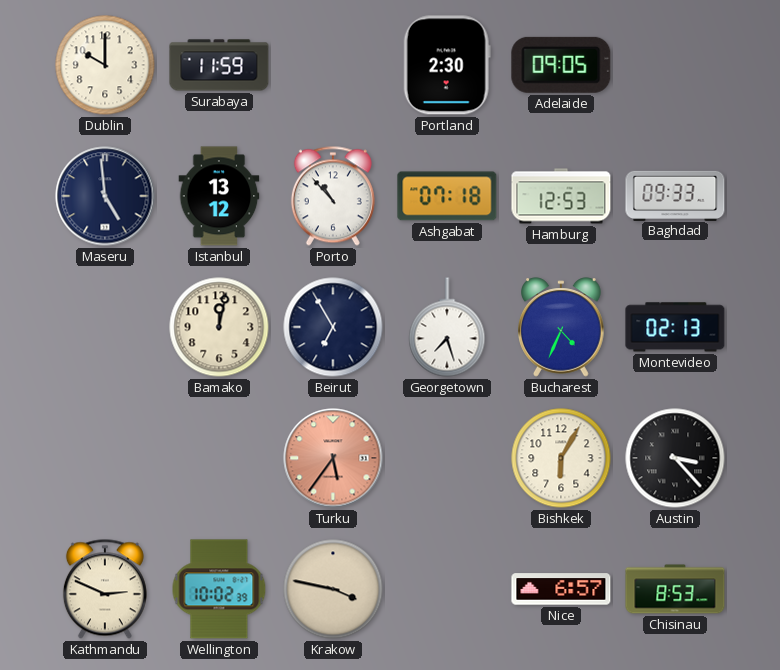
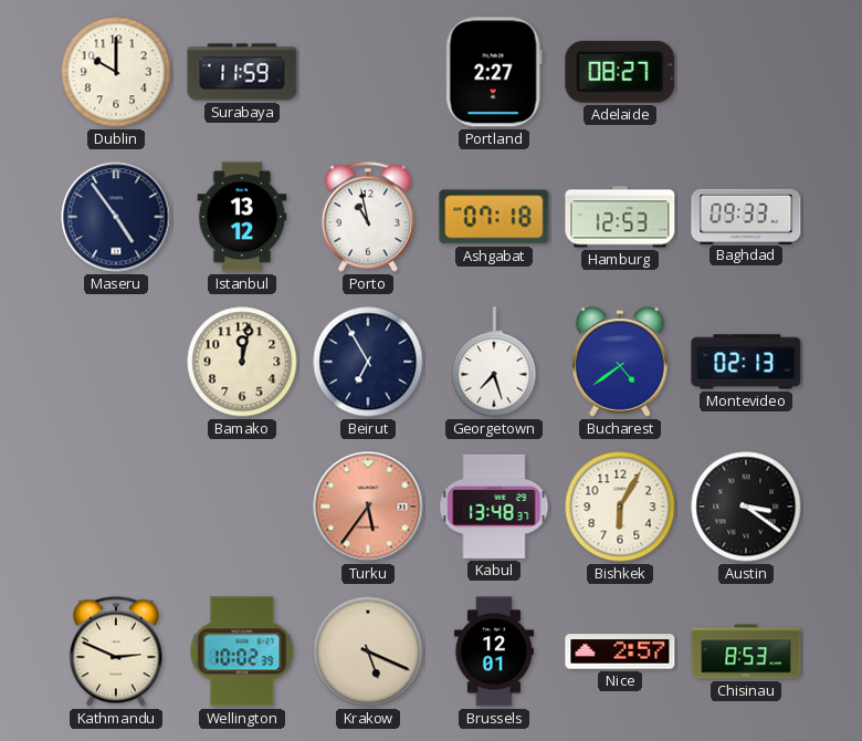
Portland: 2:30 -> 2:27 (494, 72)
Adelaide: 09:05 -> 08:27 (620, 72)
Maseru: 4:59 -> 4:54 (116, 217)
Porto: 10:53 -> 10:58 (368, 217)
Bucharest: 4:34 -> 4:39 (620, 362)
Kabul: none -> 13:48 (494, 507)
Austin: 3:23 -> 3:21 (746, 507)
Krakow: 3:47 -> 5:19 (368, 651)
Brussels: none -> 12:01 (494, 651)
Nice: 6:57 -> 2:57 (620, 651)
